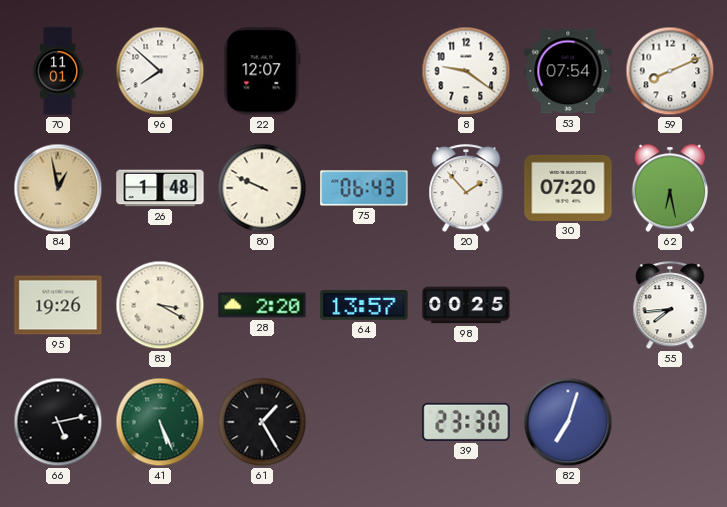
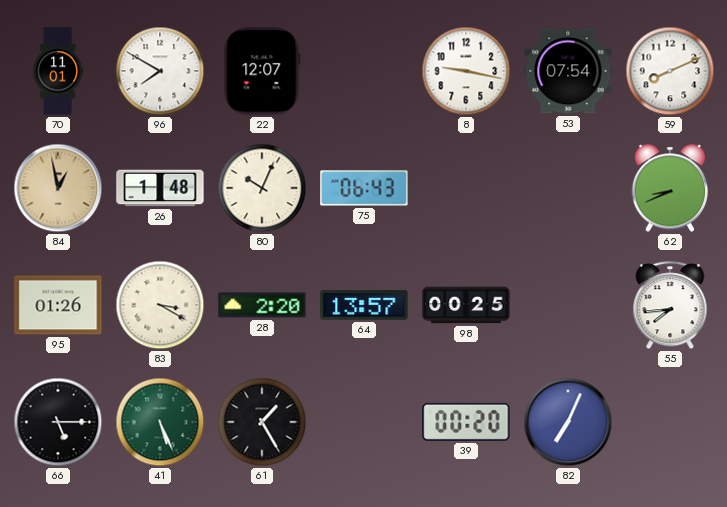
96: 7:52 -> 7:50 (160, 71)
8: 9:21 -> 9:17 (466, 71)
80: 9:49 -> 10:04 (262, 188)
20: 1:53 -> none (466, 189)
30: 07:20 -> none (568, 188)
62: 6:28 -> 8:41 (670, 188)
95: 19:26 -> 01:26 (58, 305)
66: 5:13 -> 5:15 (58, 422)
39: 23:30 -> 00:20 (466, 422)
82: 7:03 -> 7:04 (568, 422)
